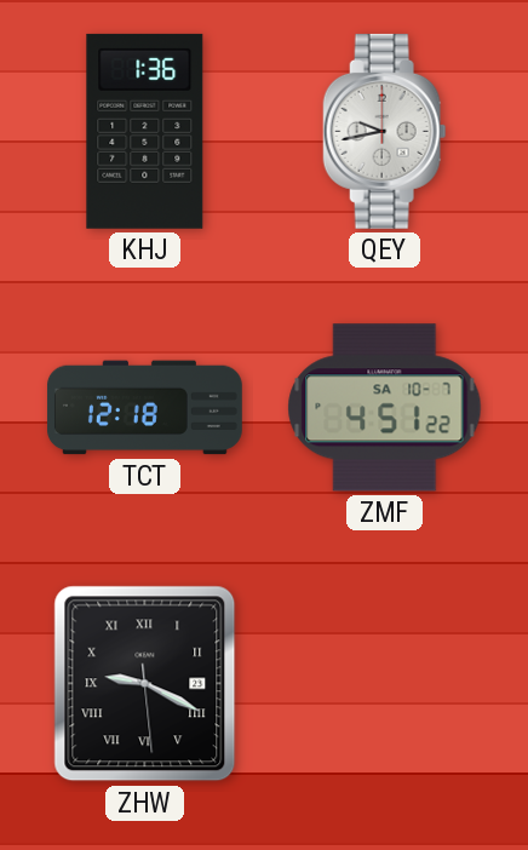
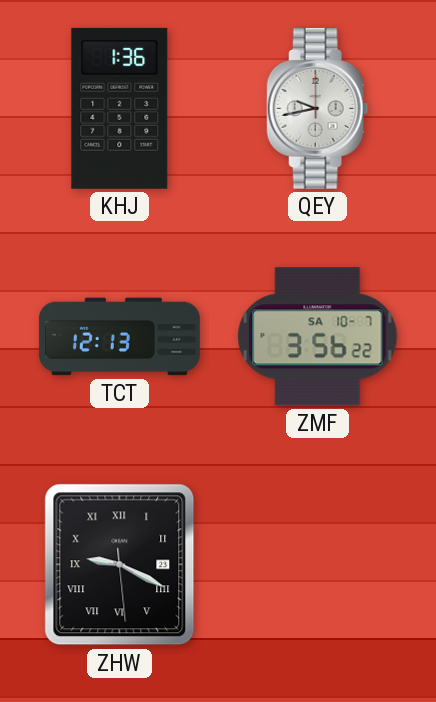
TCT: 12:18 -> 12:13 (119, 337)
ZMF: 4:51 -> 3:56 (318, 337)
